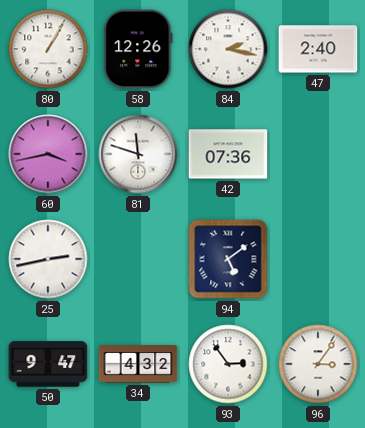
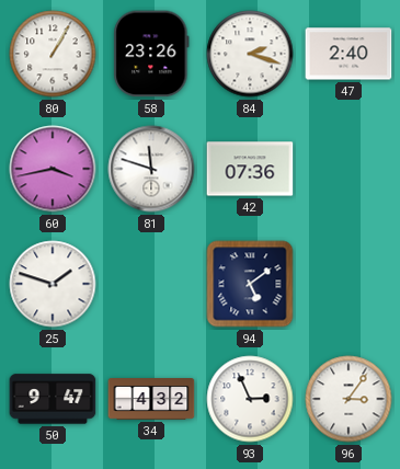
58: 12:26 -> 23:26 (151, 54)
84: 2:17 -> 2:18 (250, 54)
25: 2:43 -> 1:48 (53, 284)
93: 2:54 -> 2:56 (250, 399)
